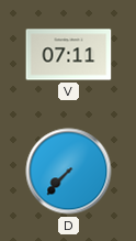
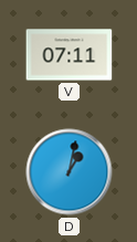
D: 7:37 -> 1:02 (70, 172)
